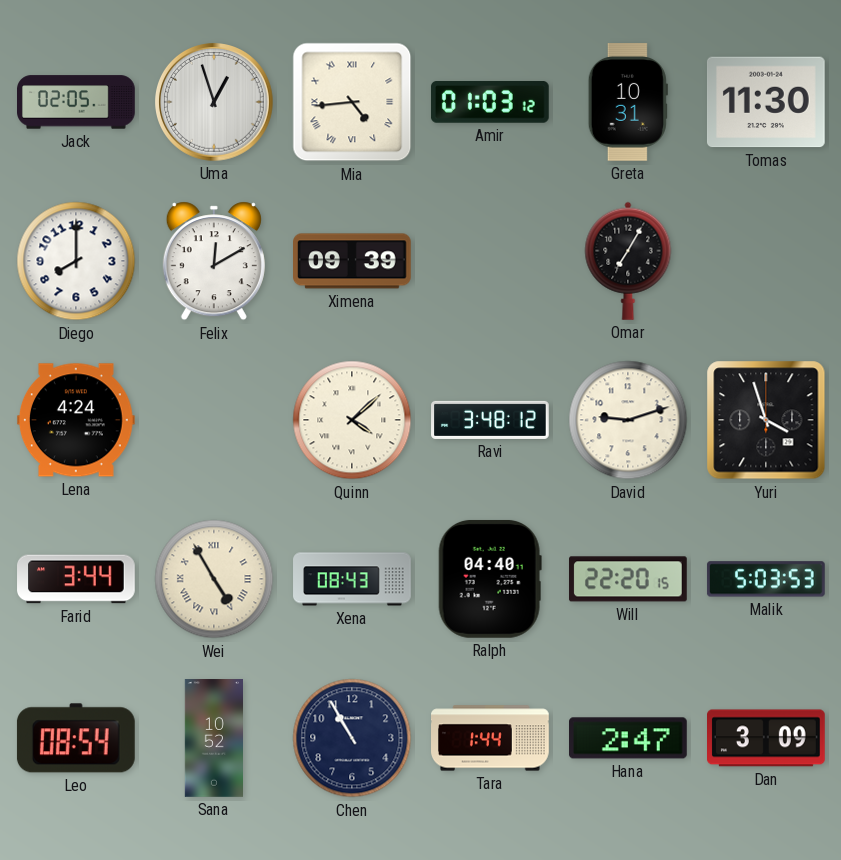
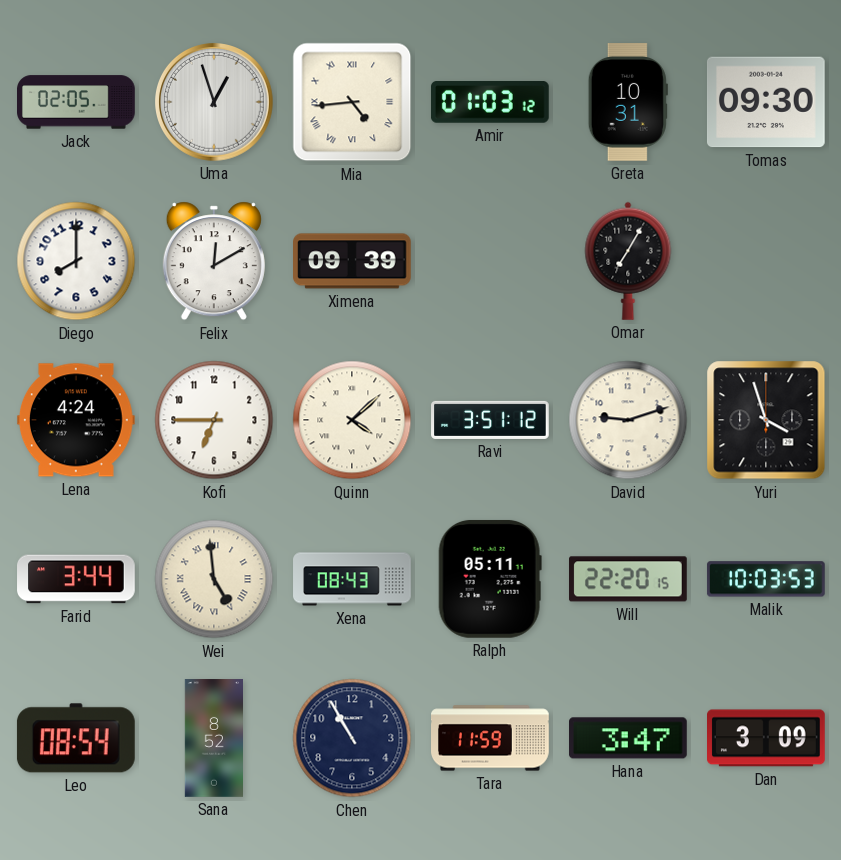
Tomas: 11:30 -> 09:30 (766, 102)
Kofi: none -> 6:45 (214, 420)
Ravi: 3:48 -> 3:51 (490, 420)
Wei: 4:55 -> 4:59 (214, 579)
Ralph: 04:40 -> 05:11 (490, 579)
Malik: 5:03 -> 10:03 (766, 579)
Sana: 10:52 -> 8:52 (213, 738)
Tara: 1:44 -> 11:59 (491, 738)
Hana: 2:47 -> 3:47 (629, 738)
